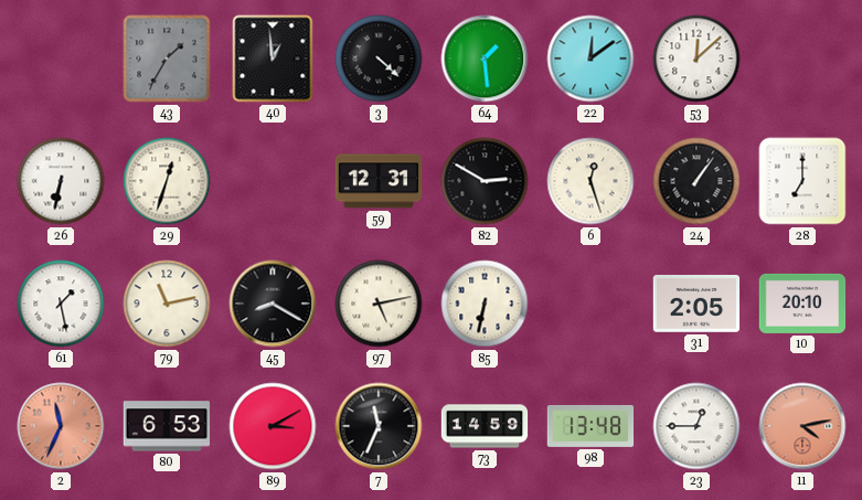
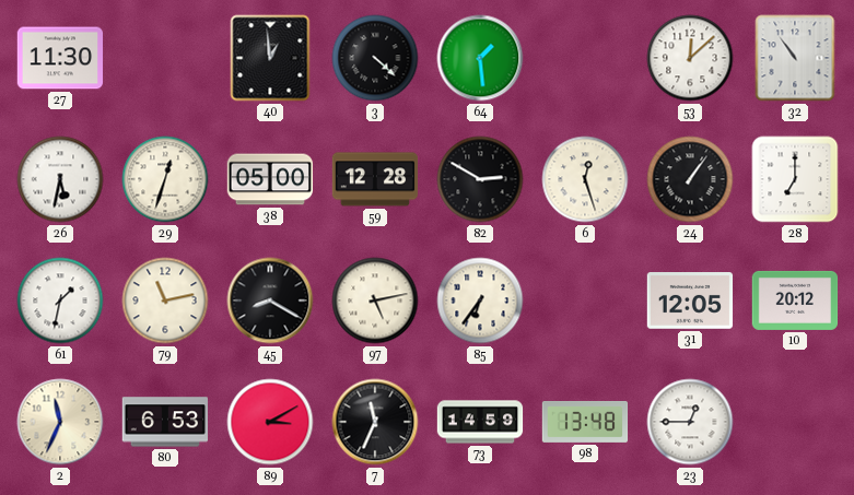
27: none -> 11:30 (60, 58)
43: 1:35 -> none (167, 58)
22: 12:09 -> none (590, 58)
32: none -> 10:54 (795, 58)
26: 6:32 -> 5:32 (60, 179)
38: none -> 05:00 (270, 179)
59: 12:31 -> 12:28 (375, 179)
61: 1:28 -> 1:32 (60, 300)
85: 6:32 -> 6:36 (480, 300)
31: 2:05 -> 12:05 (690, 300)
10: 20:10 -> 20:12 (795, 300)
2 dial: salmon -> cream (60, 422)
11: 4:13 -> none (802, 426)
